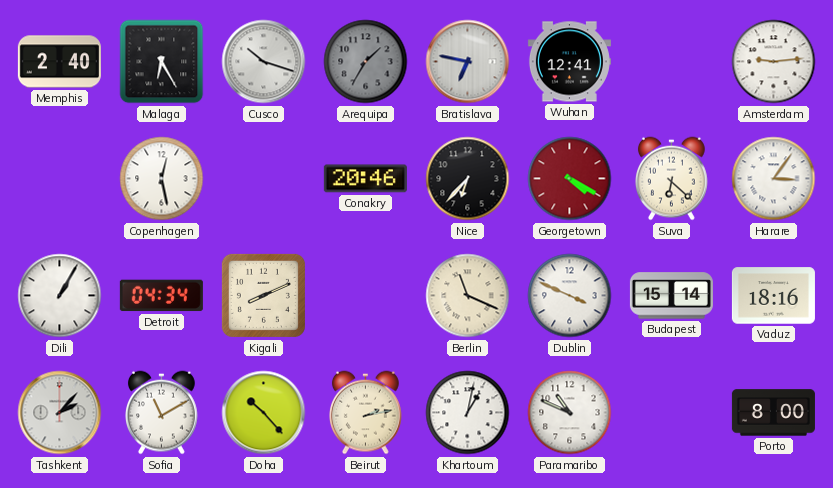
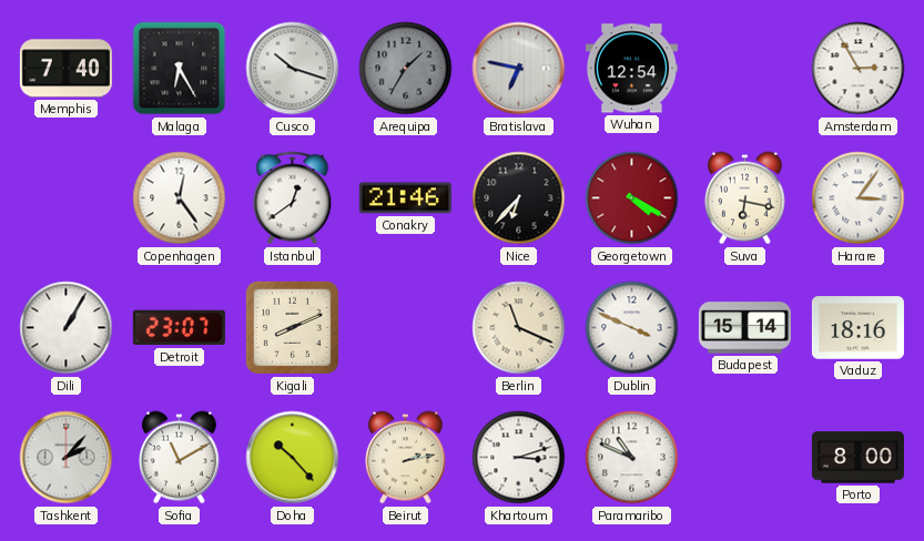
Memphis: 2:40 -> 7:40 (65, 69)
Wuhan: 12:41 -> 12:54 (631, 69)
Amsterdam: 9:14 -> 2:55 (859, 69)
Copenhagen: 12:28 -> 12:24 (180, 198)
Istanbul: none -> 12:39 (293, 198)
Conakry: 20:46 -> 21:46 (405, 198)
Suva: 6:22 -> 6:17 (745, 198)
Detroit: 04:34 -> 23:07 (179, 328)
Khartoum: 1:02 -> 3:12 (519, 458)
